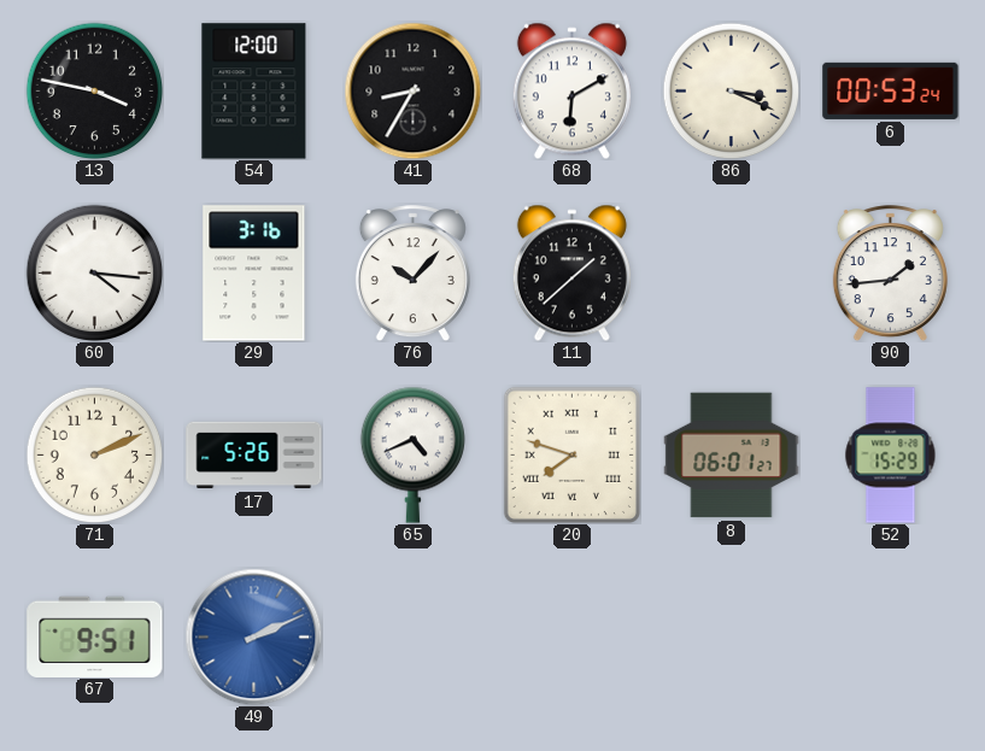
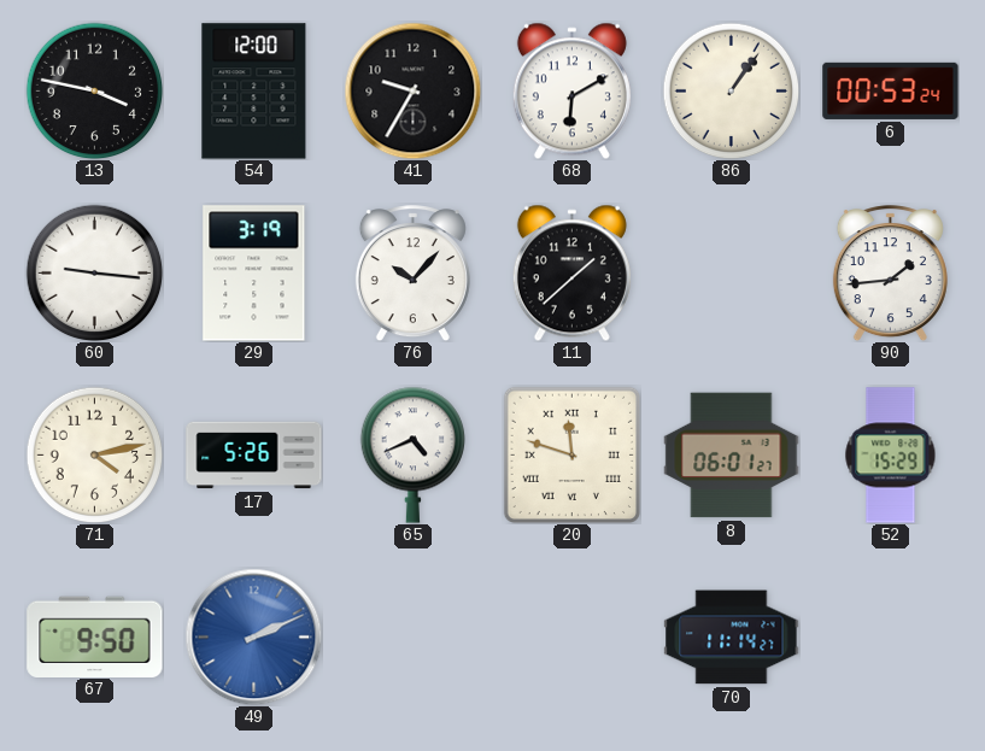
41: 8:35 -> 9:35 (412, 90)
86: 3:19 -> 1:06 (731, 90)
60: 4:16 -> 9:16 (94, 272)
29: 3:16 -> 3:19 (254, 274)
71: 2:11 -> 4:13 (94, 454)
20: 7:48 -> 11:48 (571, 454)
67: 9:51 -> 9:50 (95, 636)
70: none -> 11:14 (732, 638)
